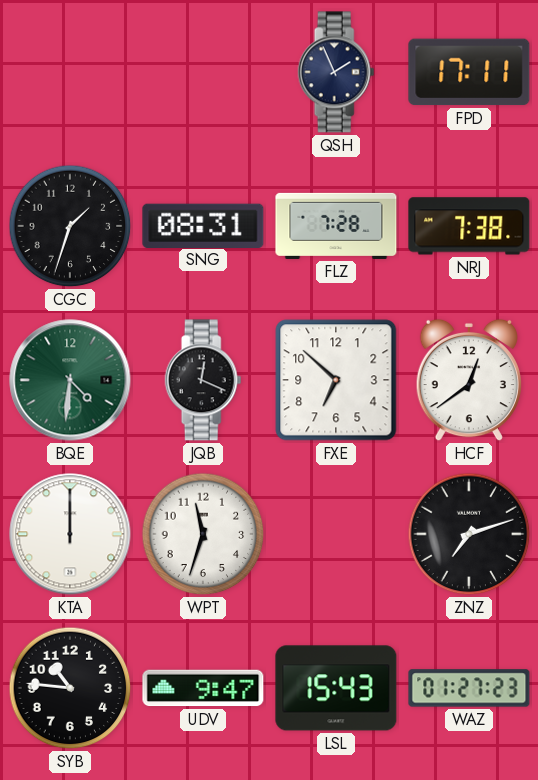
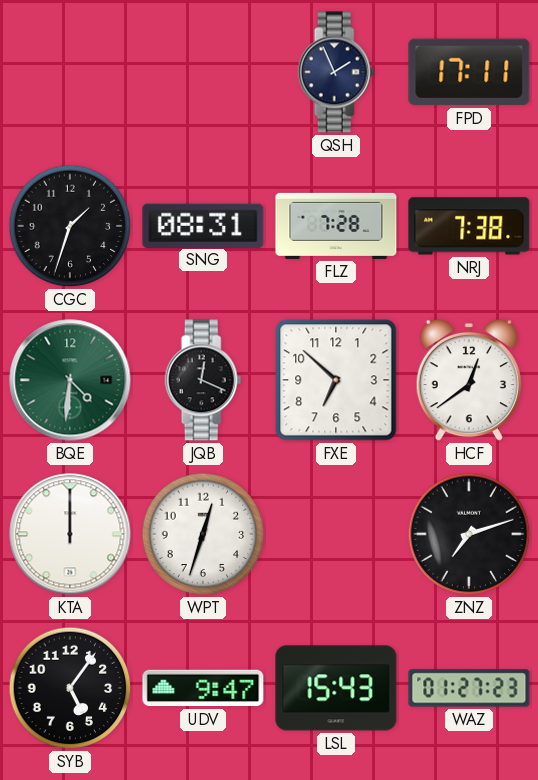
WPT: 11:33 -> 12:33 (203, 534)
SYB: 10:46 -> 5:06 (70, 688)
